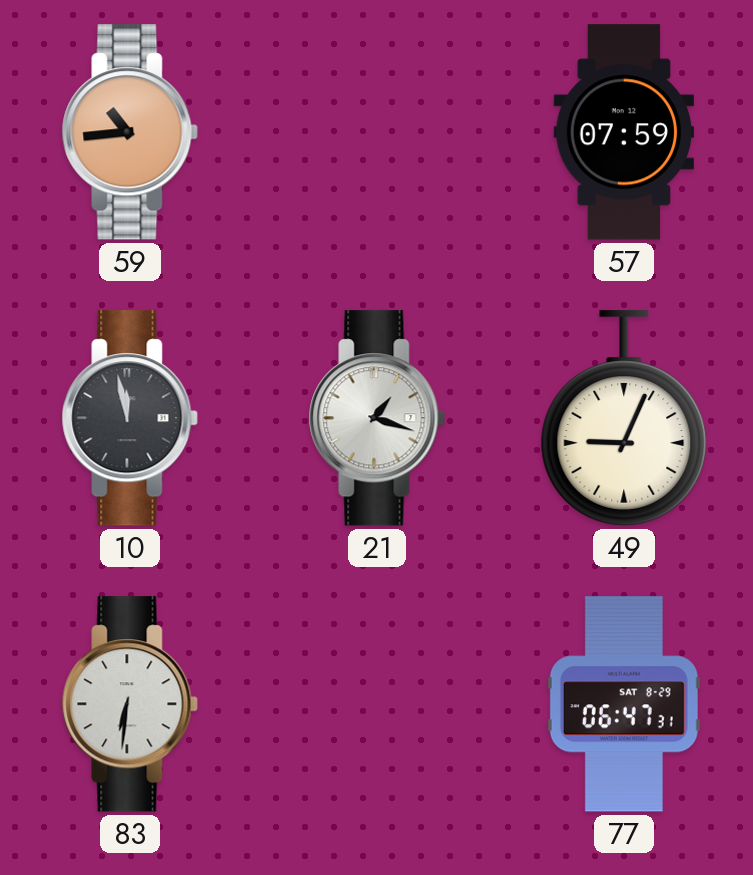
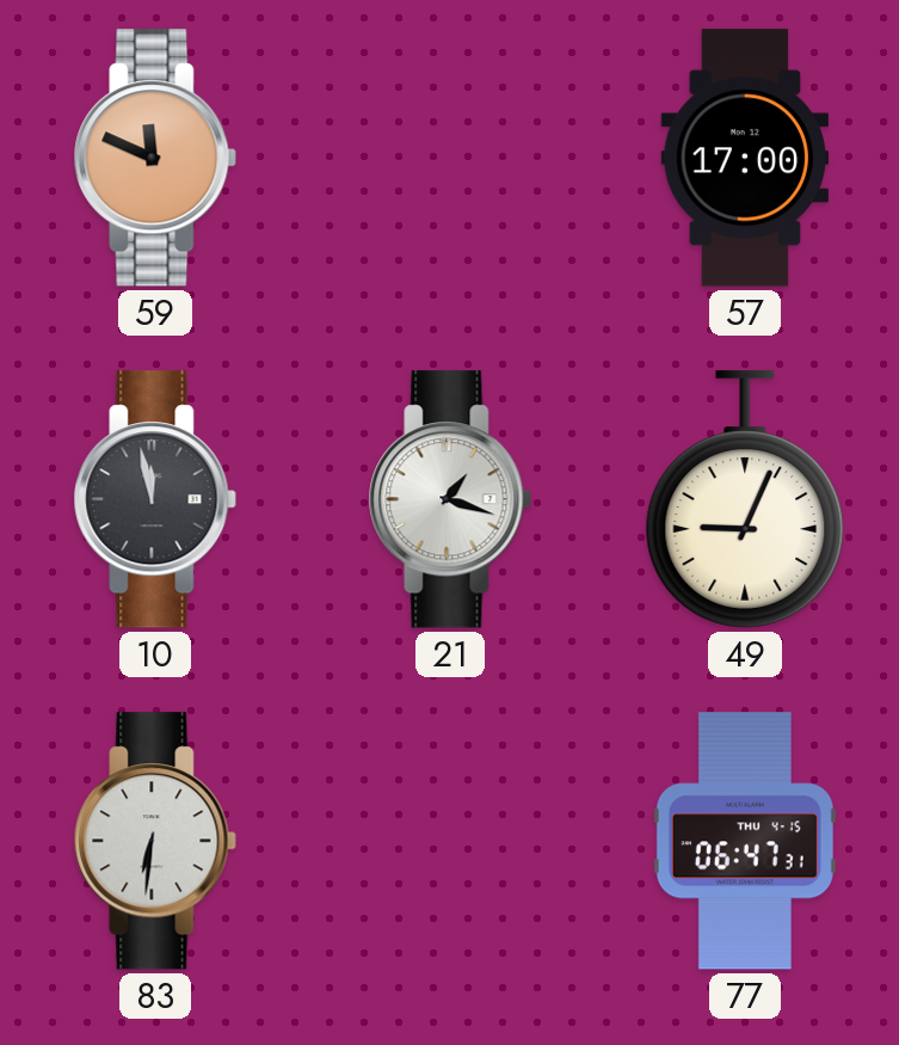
59: 10:44 -> 11:49 (155, 158)
57: 07:59 -> 17:00 (745, 158)
77 date: SAT 8-29 -> THU 4-15 (745, 841)
